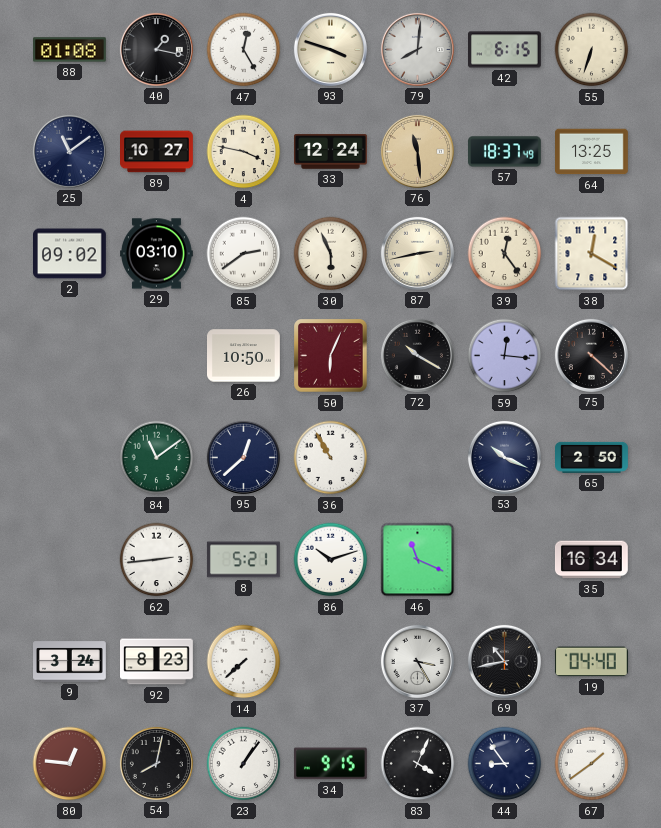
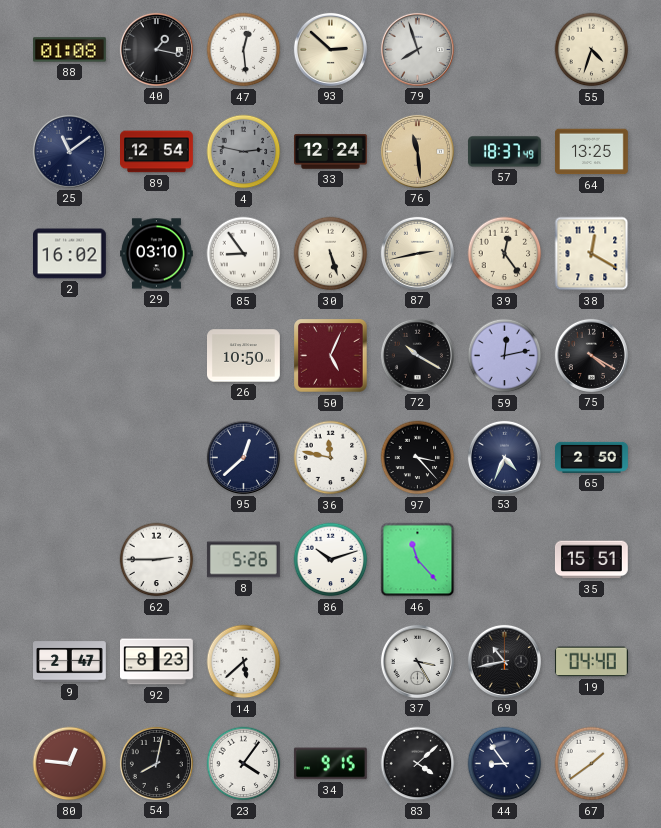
47: 12:25 -> 12:29 (244, 50)
93: 3:48 -> 2:52 (330, 49)
79: 8:01 -> 7:57 (417, 49)
42: 6:15 -> none (505, 50)
55: 6:33 -> 4:33 (592, 50)
89: 10:27 -> 12:54 (157, 152)
4: 3:47 -> 2:47 (244, 152)
4 dial: cream -> grey (244, 152)
2: 09:02 -> 16:02 (70, 254)
85: 2:39 -> 8:54 (244, 254)
30: 5:56 -> 5:27 (331, 254)
50: 6:04 -> 5:04 (331, 356)
59: 12:16 -> 12:13 (505, 356)
75: 4:22 -> 4:20 (591, 355)
84: 11:09 -> none (157, 458)
36: 10:55 -> 11:47 (331, 458)
97: none -> 3:23 (418, 458)
53: 10:19 -> 4:34 (504, 457)
62: 2:44 -> 2:45 (157, 560)
8: 5:21 -> 5:26 (243, 560)
46: 11:19 -> 11:23 (418, 560)
35: 16:34 -> 15:51 (591, 560)
9: 3:24 -> 2:47 (70, 662)
14: 7:38 -> 5:38 (244, 662)
23: 1:06 -> 4:06 (244, 764)
83: 4:04 -> 4:08 (418, 764)
